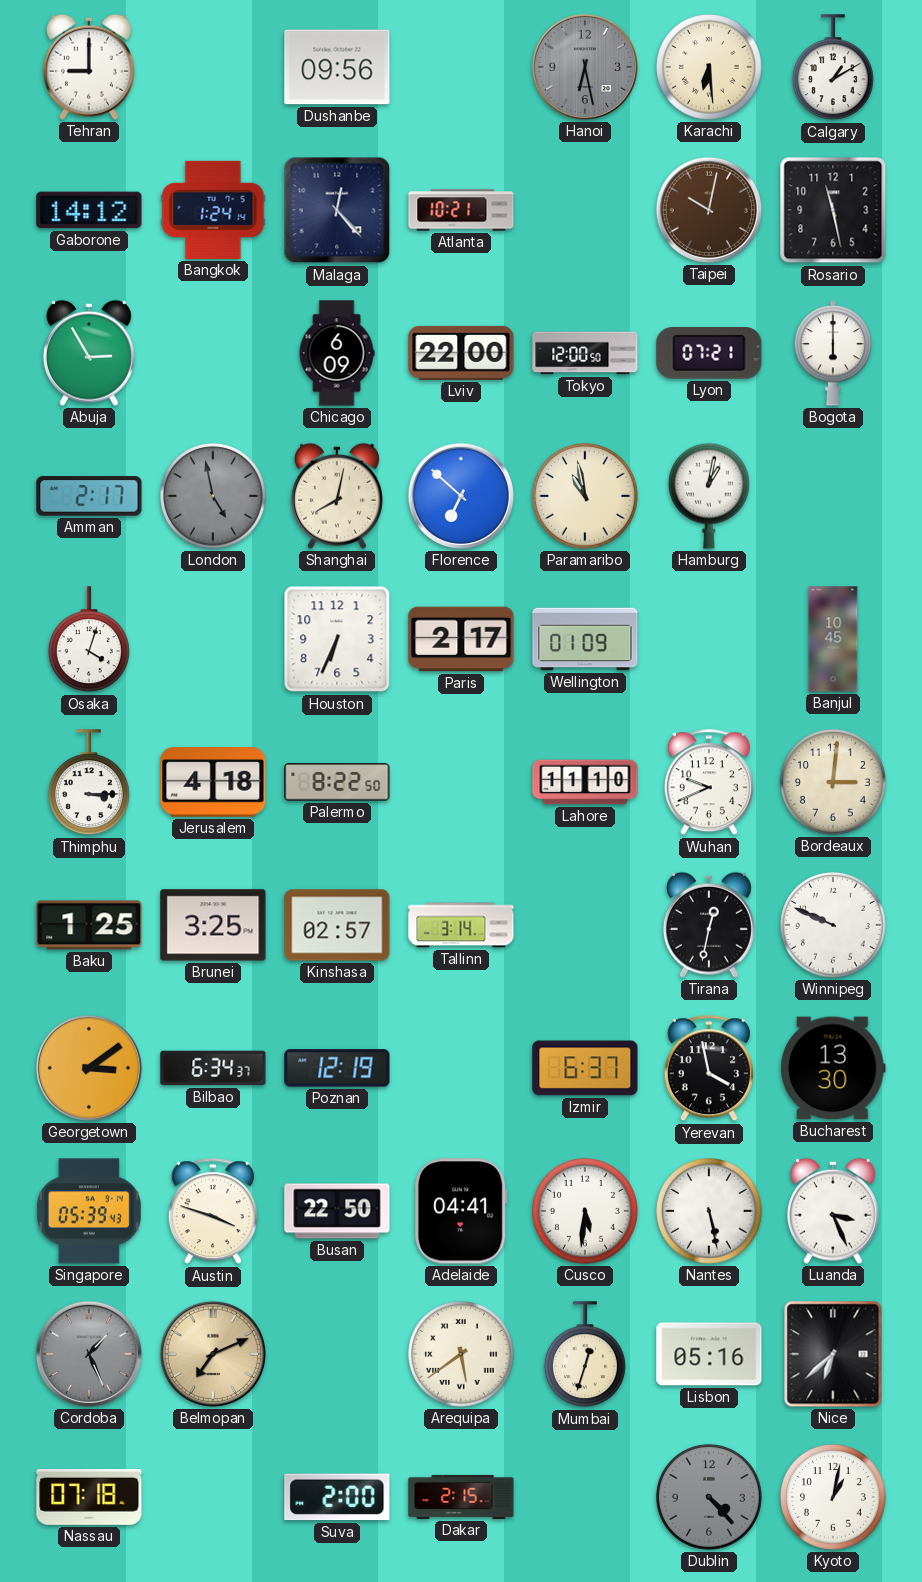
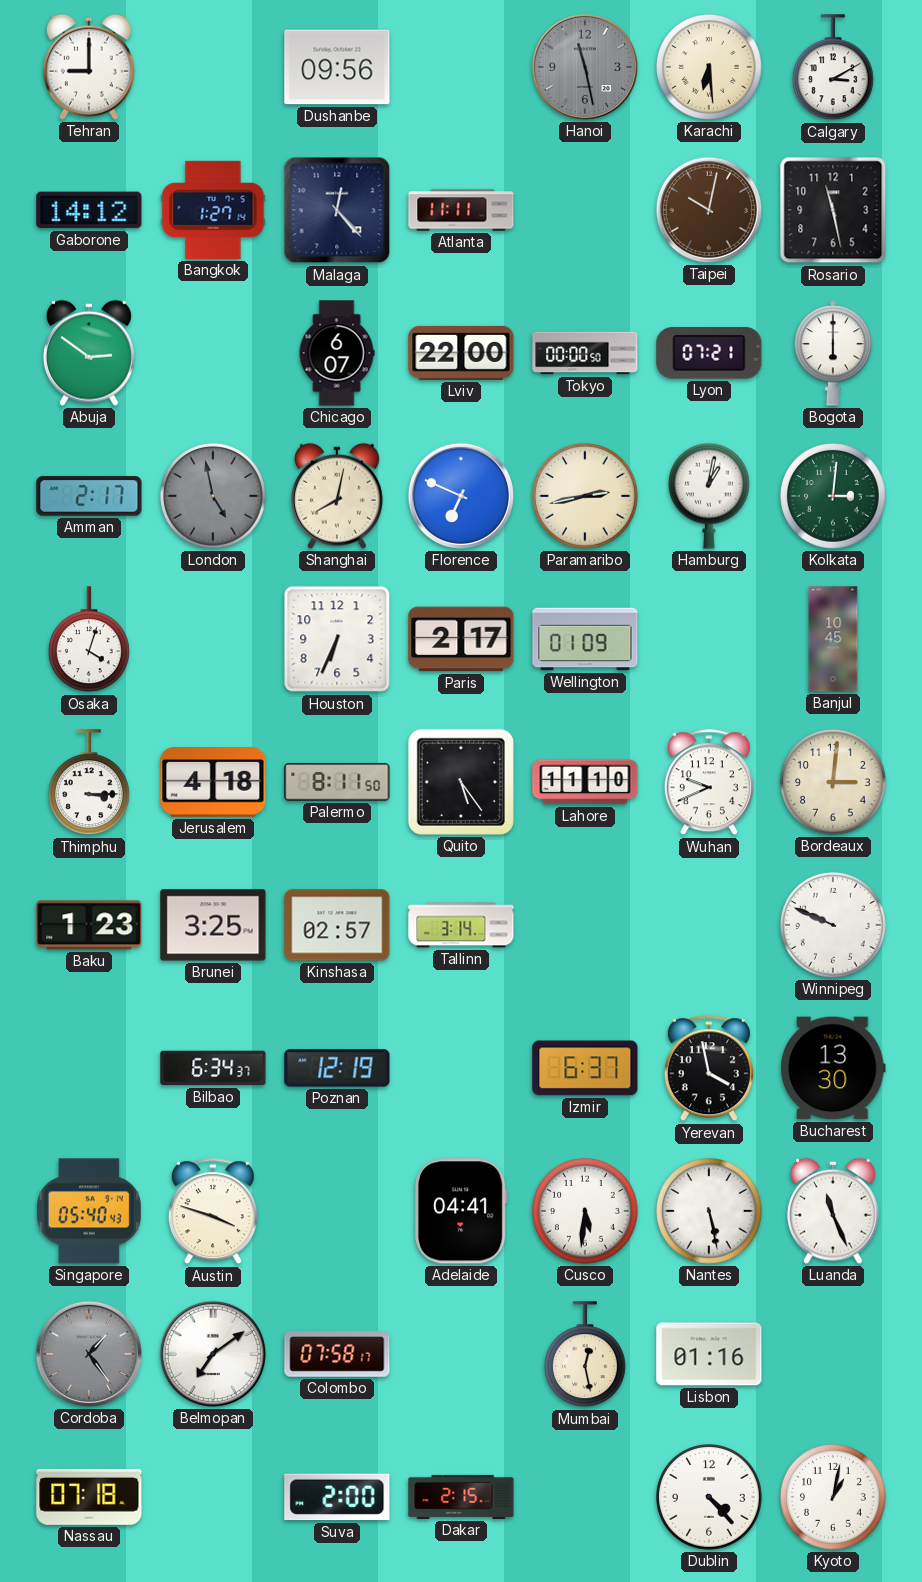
Hanoi: 6:28 -> 11:28 (585, 67)
Calgary: 1:10 -> 3:10 (833, 68)
Bangkok: 1:24 -> 1:27 (213, 210)
Atlanta: 10:21 -> 11:11 (461, 210)
Abuja: 2:55 -> 2:51 (89, 353)
Chicago: 6:09 -> 6:07 (337, 353)
Tokyo: 12:00 -> 00:00 (585, 353)
Florence: 6:52 -> 6:49 (461, 496)
Paramaribo: 10:58 -> 2:43 (586, 497)
Kolkata: none -> 3:01 (834, 497)
Palermo: 8:22 -> 8:11 (337, 782)
Quito: none -> 5:24 (461, 782)
Baku: 1:25 -> 1:23 (89, 925)
Tirana: 12:32 -> none (709, 925)
Georgetown: 3:09 -> none (89, 1068)
Singapore: 05:39 -> 05:40 (89, 1211)
Busan: 22:50 -> none (337, 1211)
Luanda: 3:26 -> 11:26 (833, 1211)
Cordoba: 1:26 -> 1:24 (89, 1354)
Belmopan: 7:11 -> 7:09 (213, 1354)
Belmopan dial: champagne -> white (213, 1354)
Colombo: none -> 07:58 (337, 1354)
Arequipa: 5:39 -> none (462, 1355)
Mumbai: 12:33 -> 12:28 (585, 1355)
Lisbon: 05:16 -> 01:16 (709, 1354)
Nice: 6:38 -> none (833, 1354)
Dublin dial: grey -> white (710, 1498)
